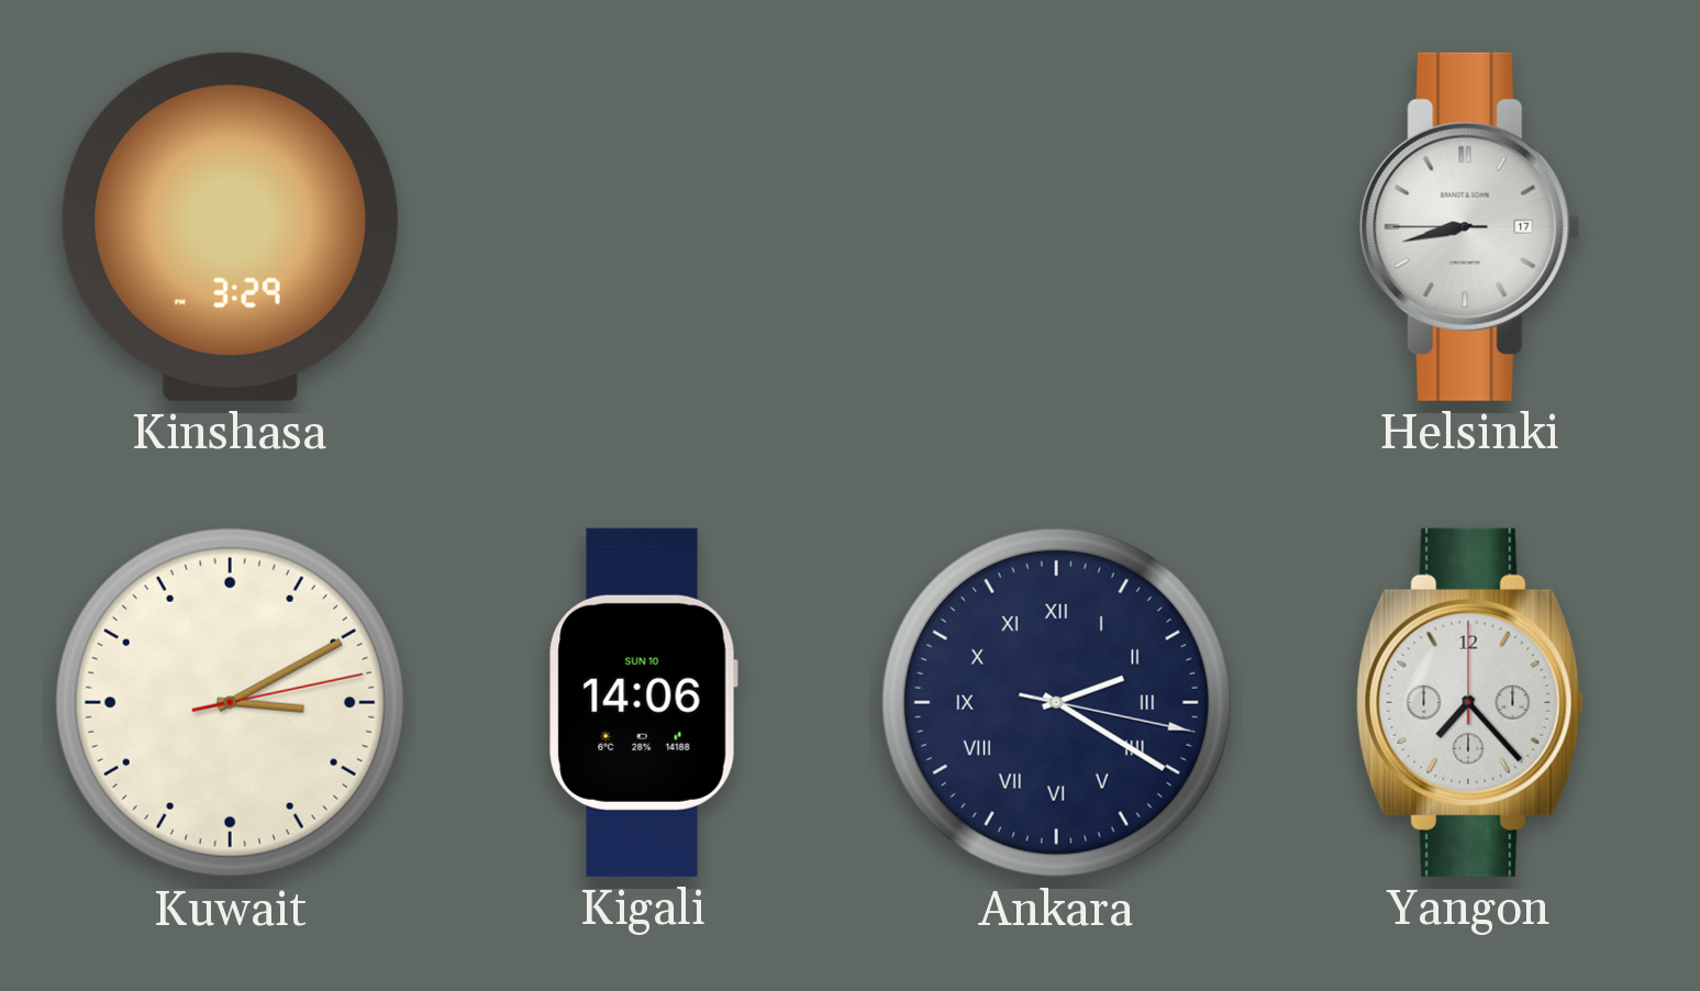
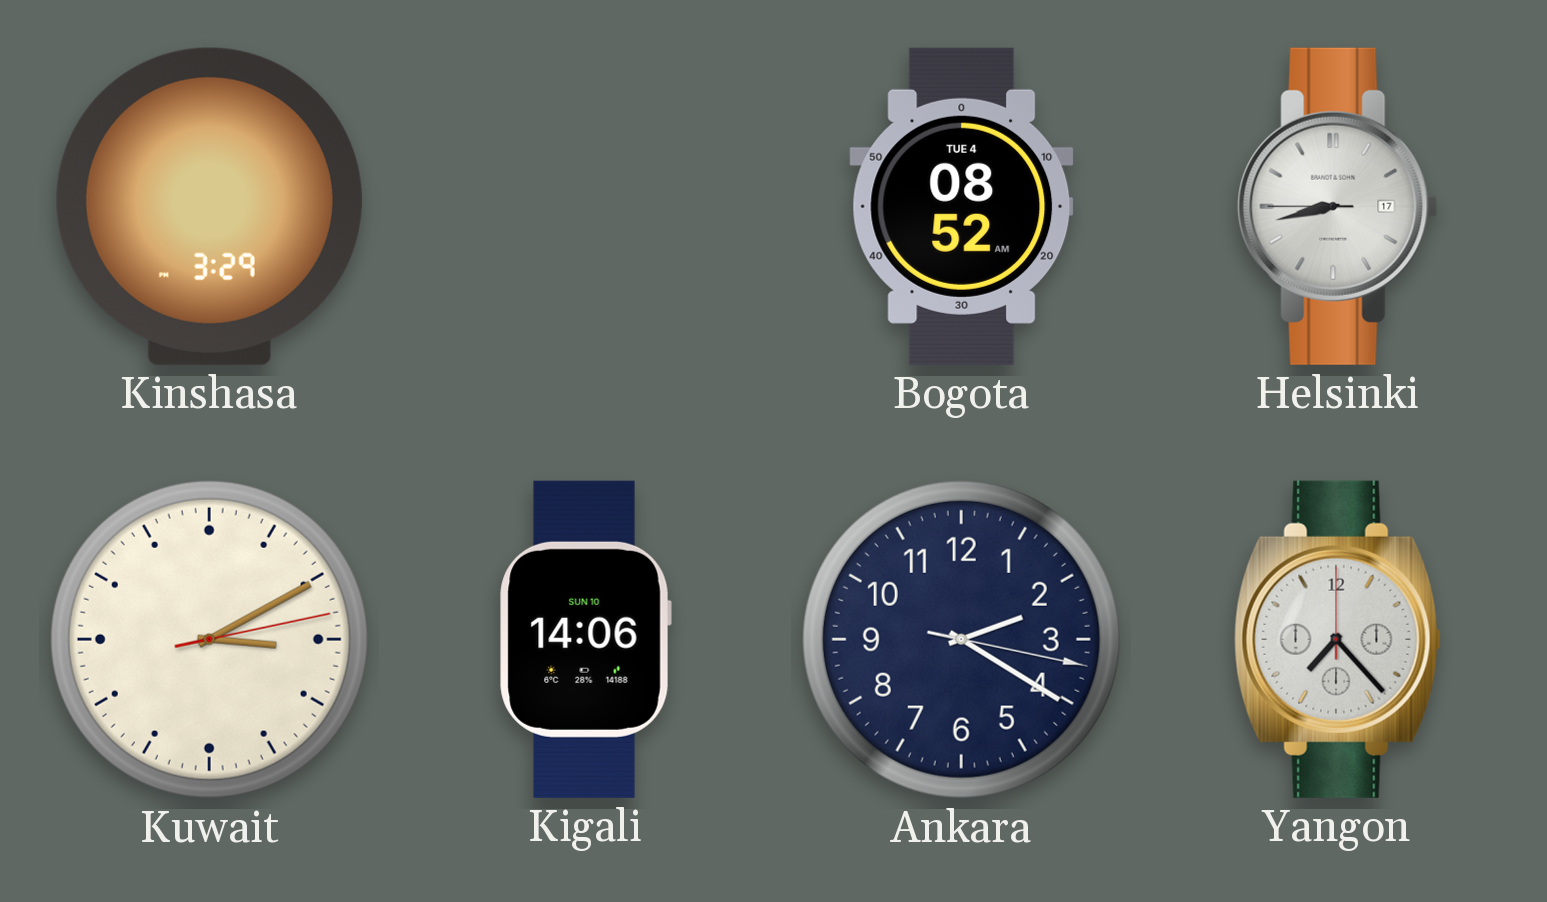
Bogota: none -> 08:52 (962, 206)
Ankara numerals: Roman -> Arabic (961, 639)
